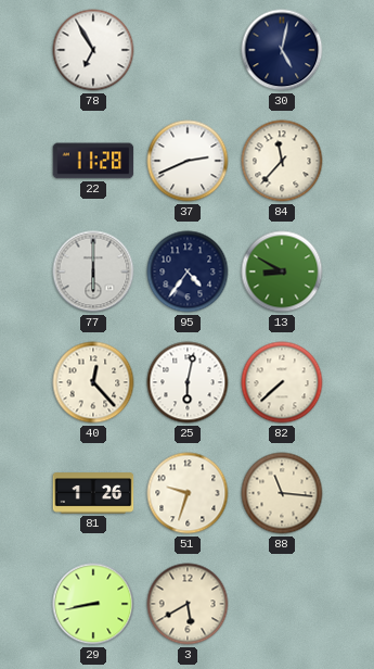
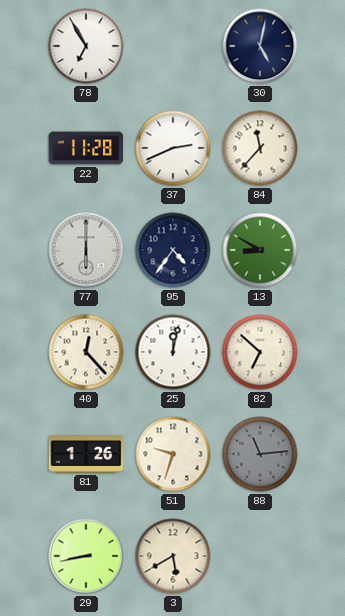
25: 6:02 -> 12:02 (173, 352)
82: 7:38 -> 6:52 (260, 352)
88: 11:16 -> 11:14 (260, 454)
88 dial: cream -> grey (260, 454)
